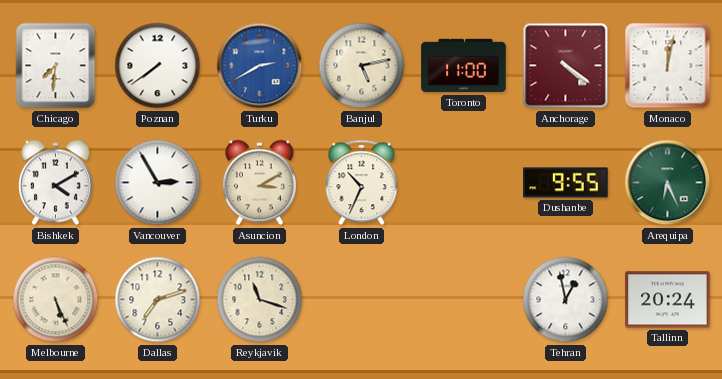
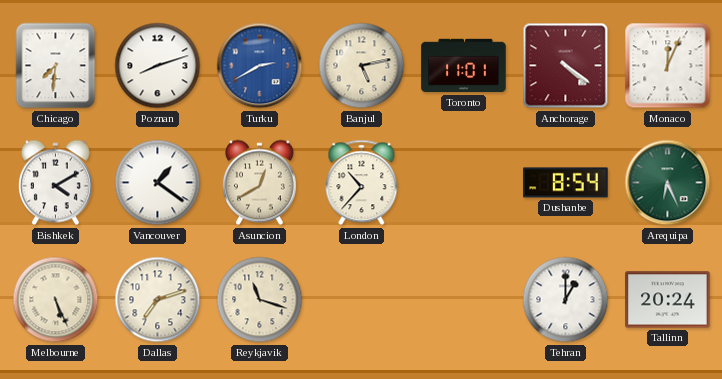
Poznan: 7:39 -> 8:12 (158, 66)
Toronto: 11:00 -> 11:01 (464, 66)
Monaco: 12:02 -> 12:04 (668, 66)
Vancouver: 2:55 -> 1:21 (158, 183)
Asuncion: 3:10 -> 12:40 (259, 183)
London: 10:34 -> 10:37 (362, 183)
Dushanbe: 9:55 -> 8:54 (566, 183)
Tehran: 12:58 -> 1:00 (566, 300)
